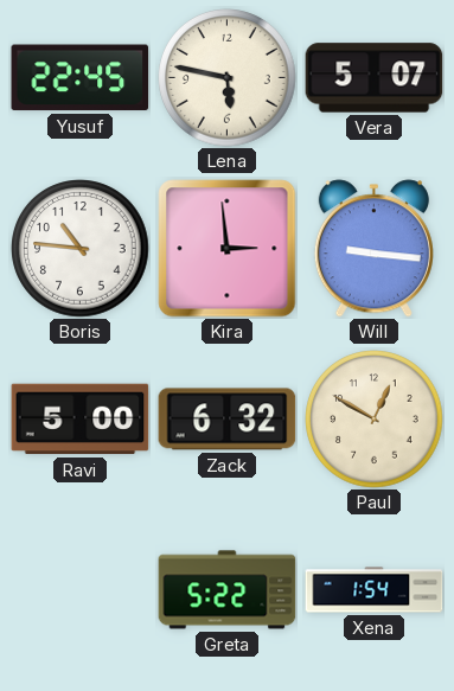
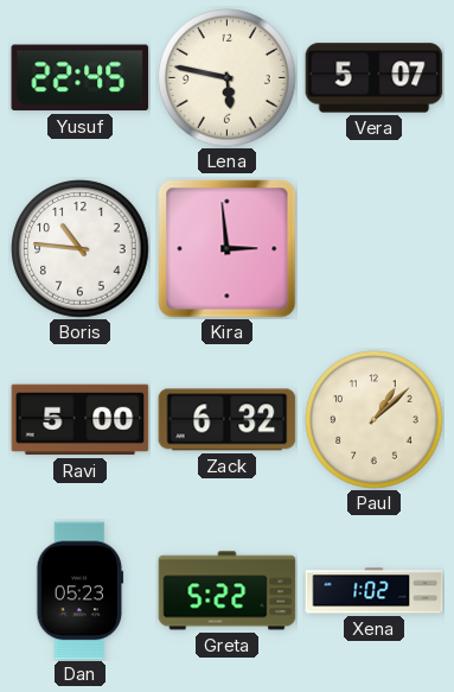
Will: 9:16 -> none (373, 249)
Paul: 12:50 -> 1:08 (375, 420)
Dan: none -> 05:23 (81, 591)
Xena: 1:54 -> 1:02 (375, 591)
